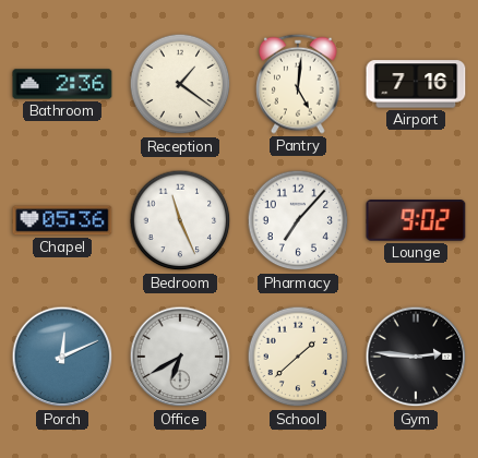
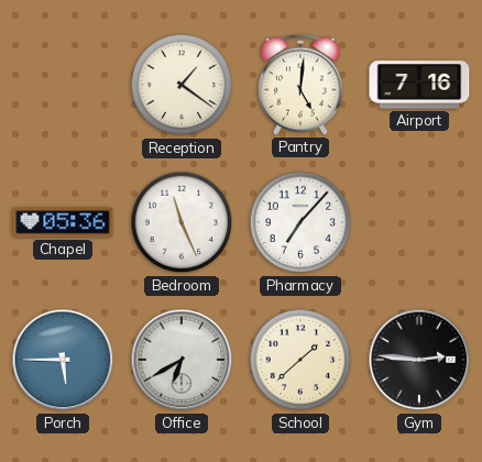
Bathroom: 2:36 -> none (62, 84)
Lounge: 9:02 -> none (416, 220)
Porch: 12:11 -> 5:45 (63, 360)
